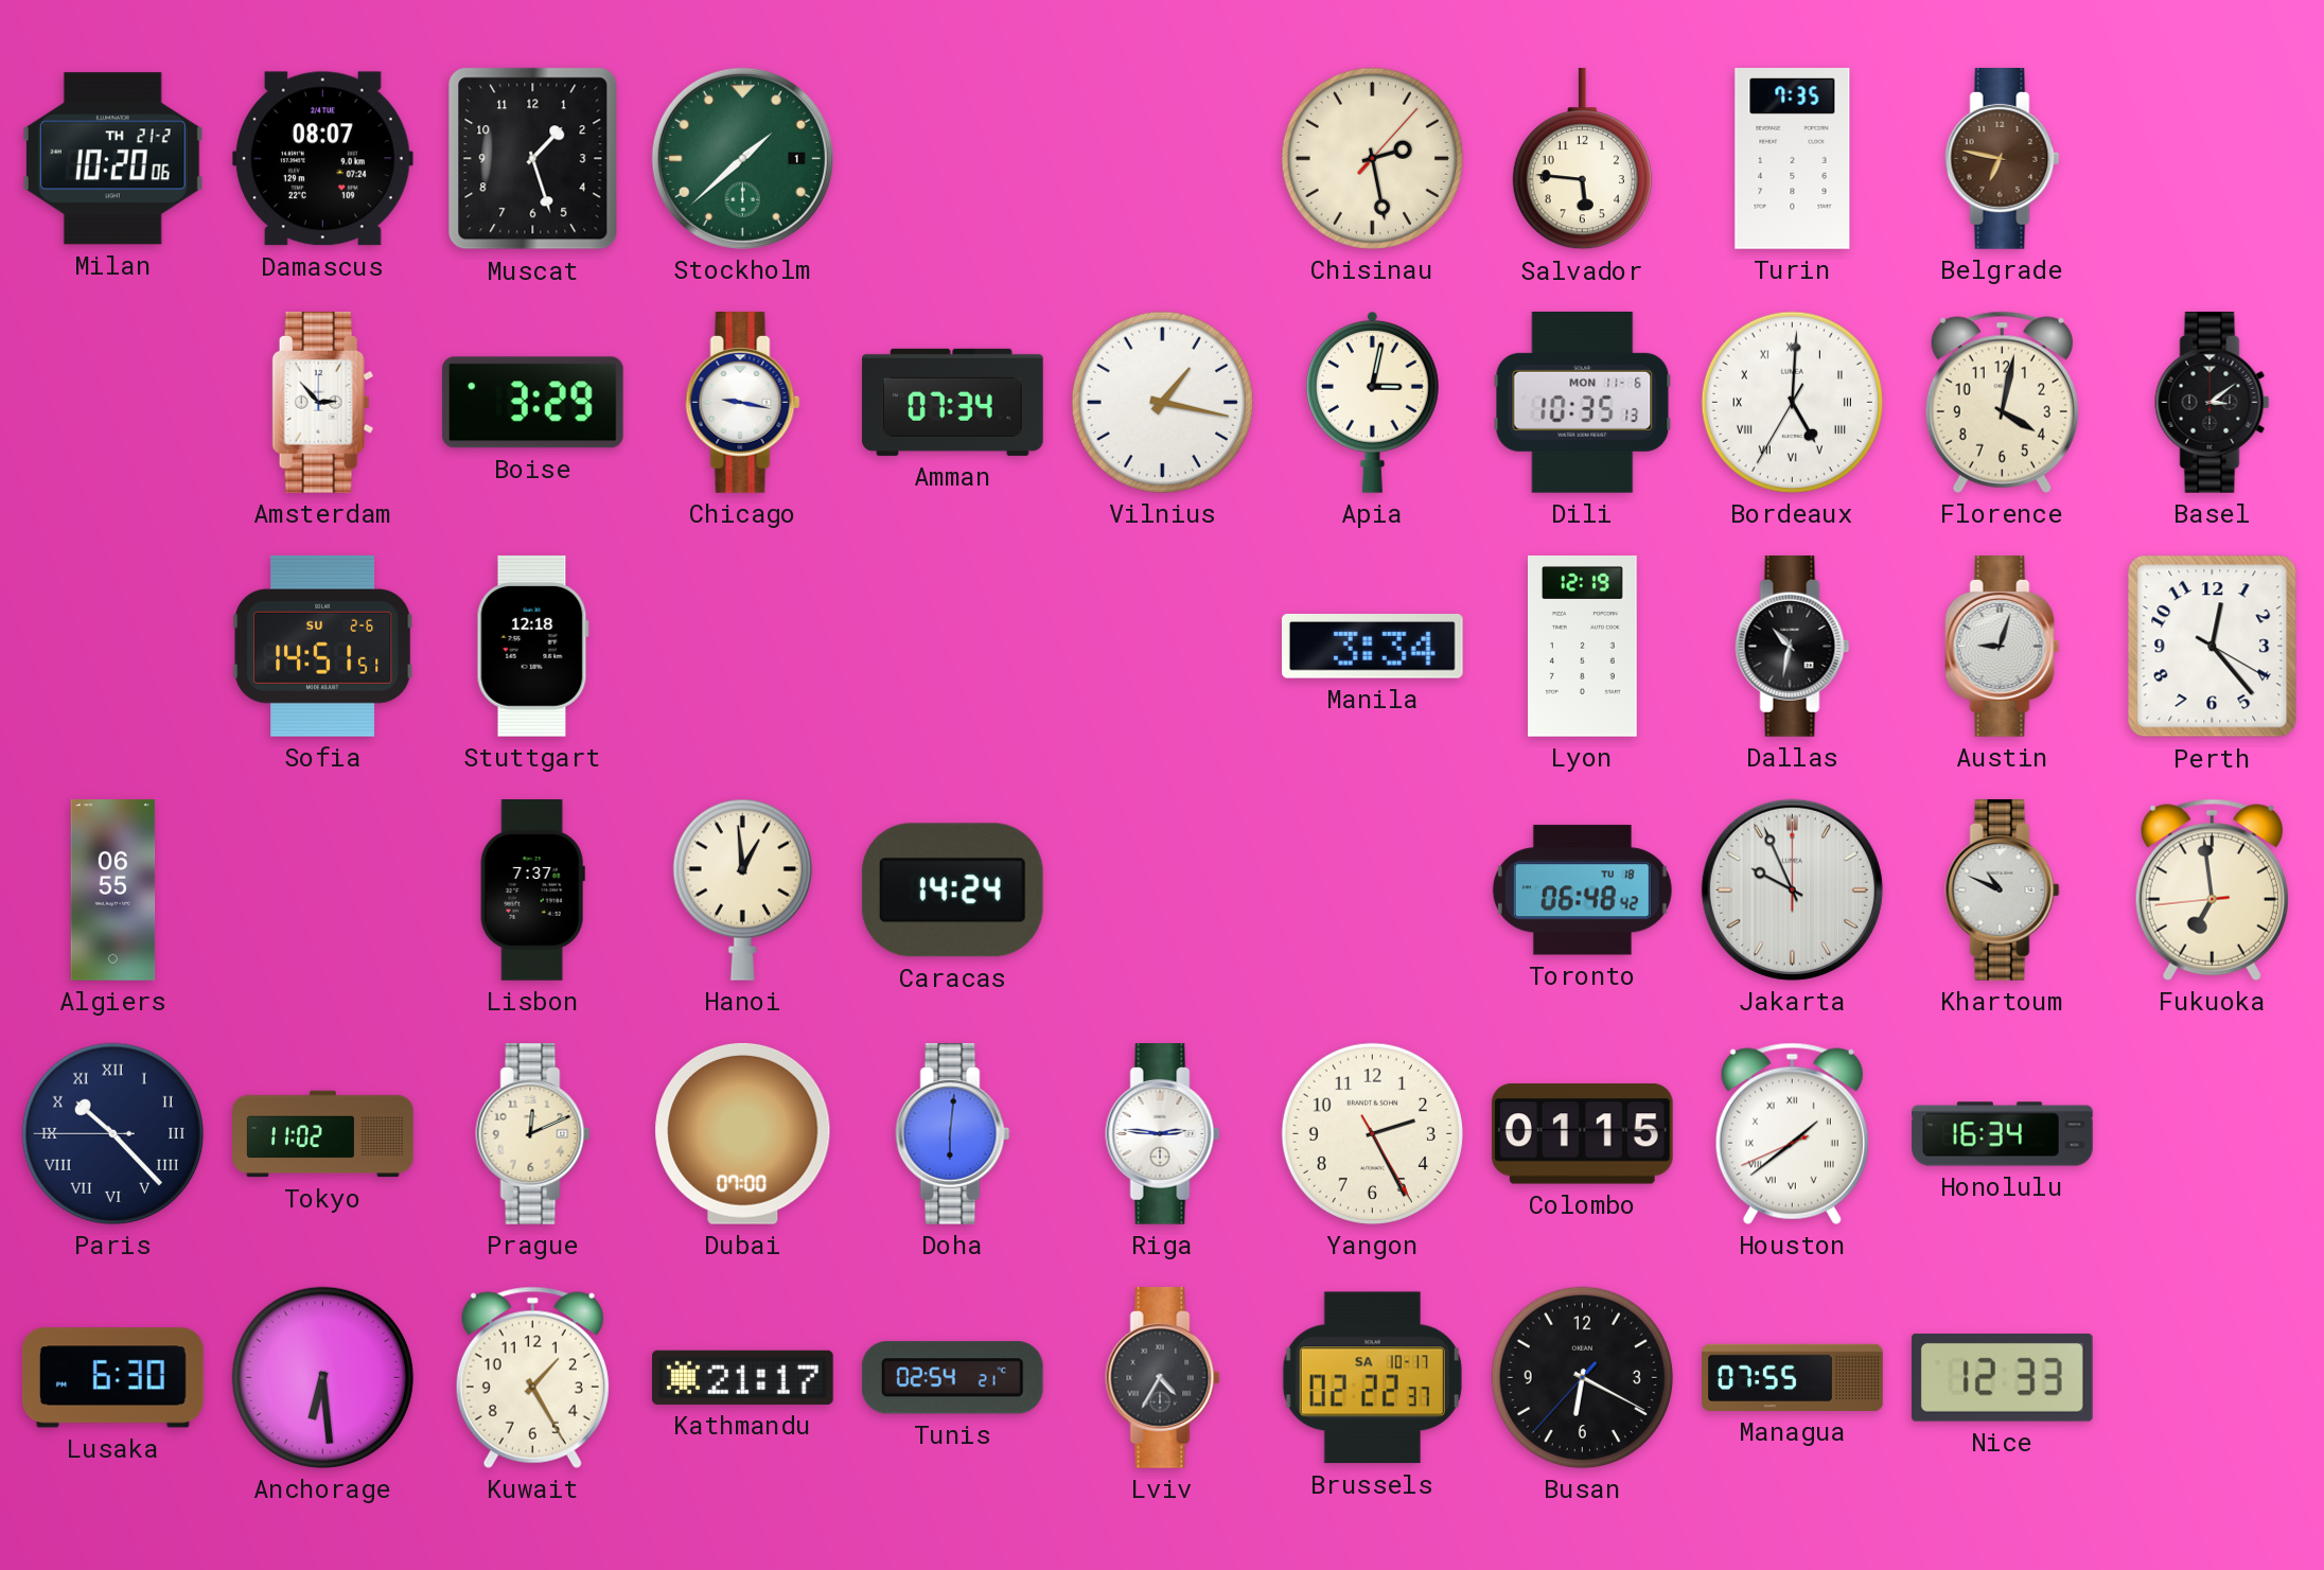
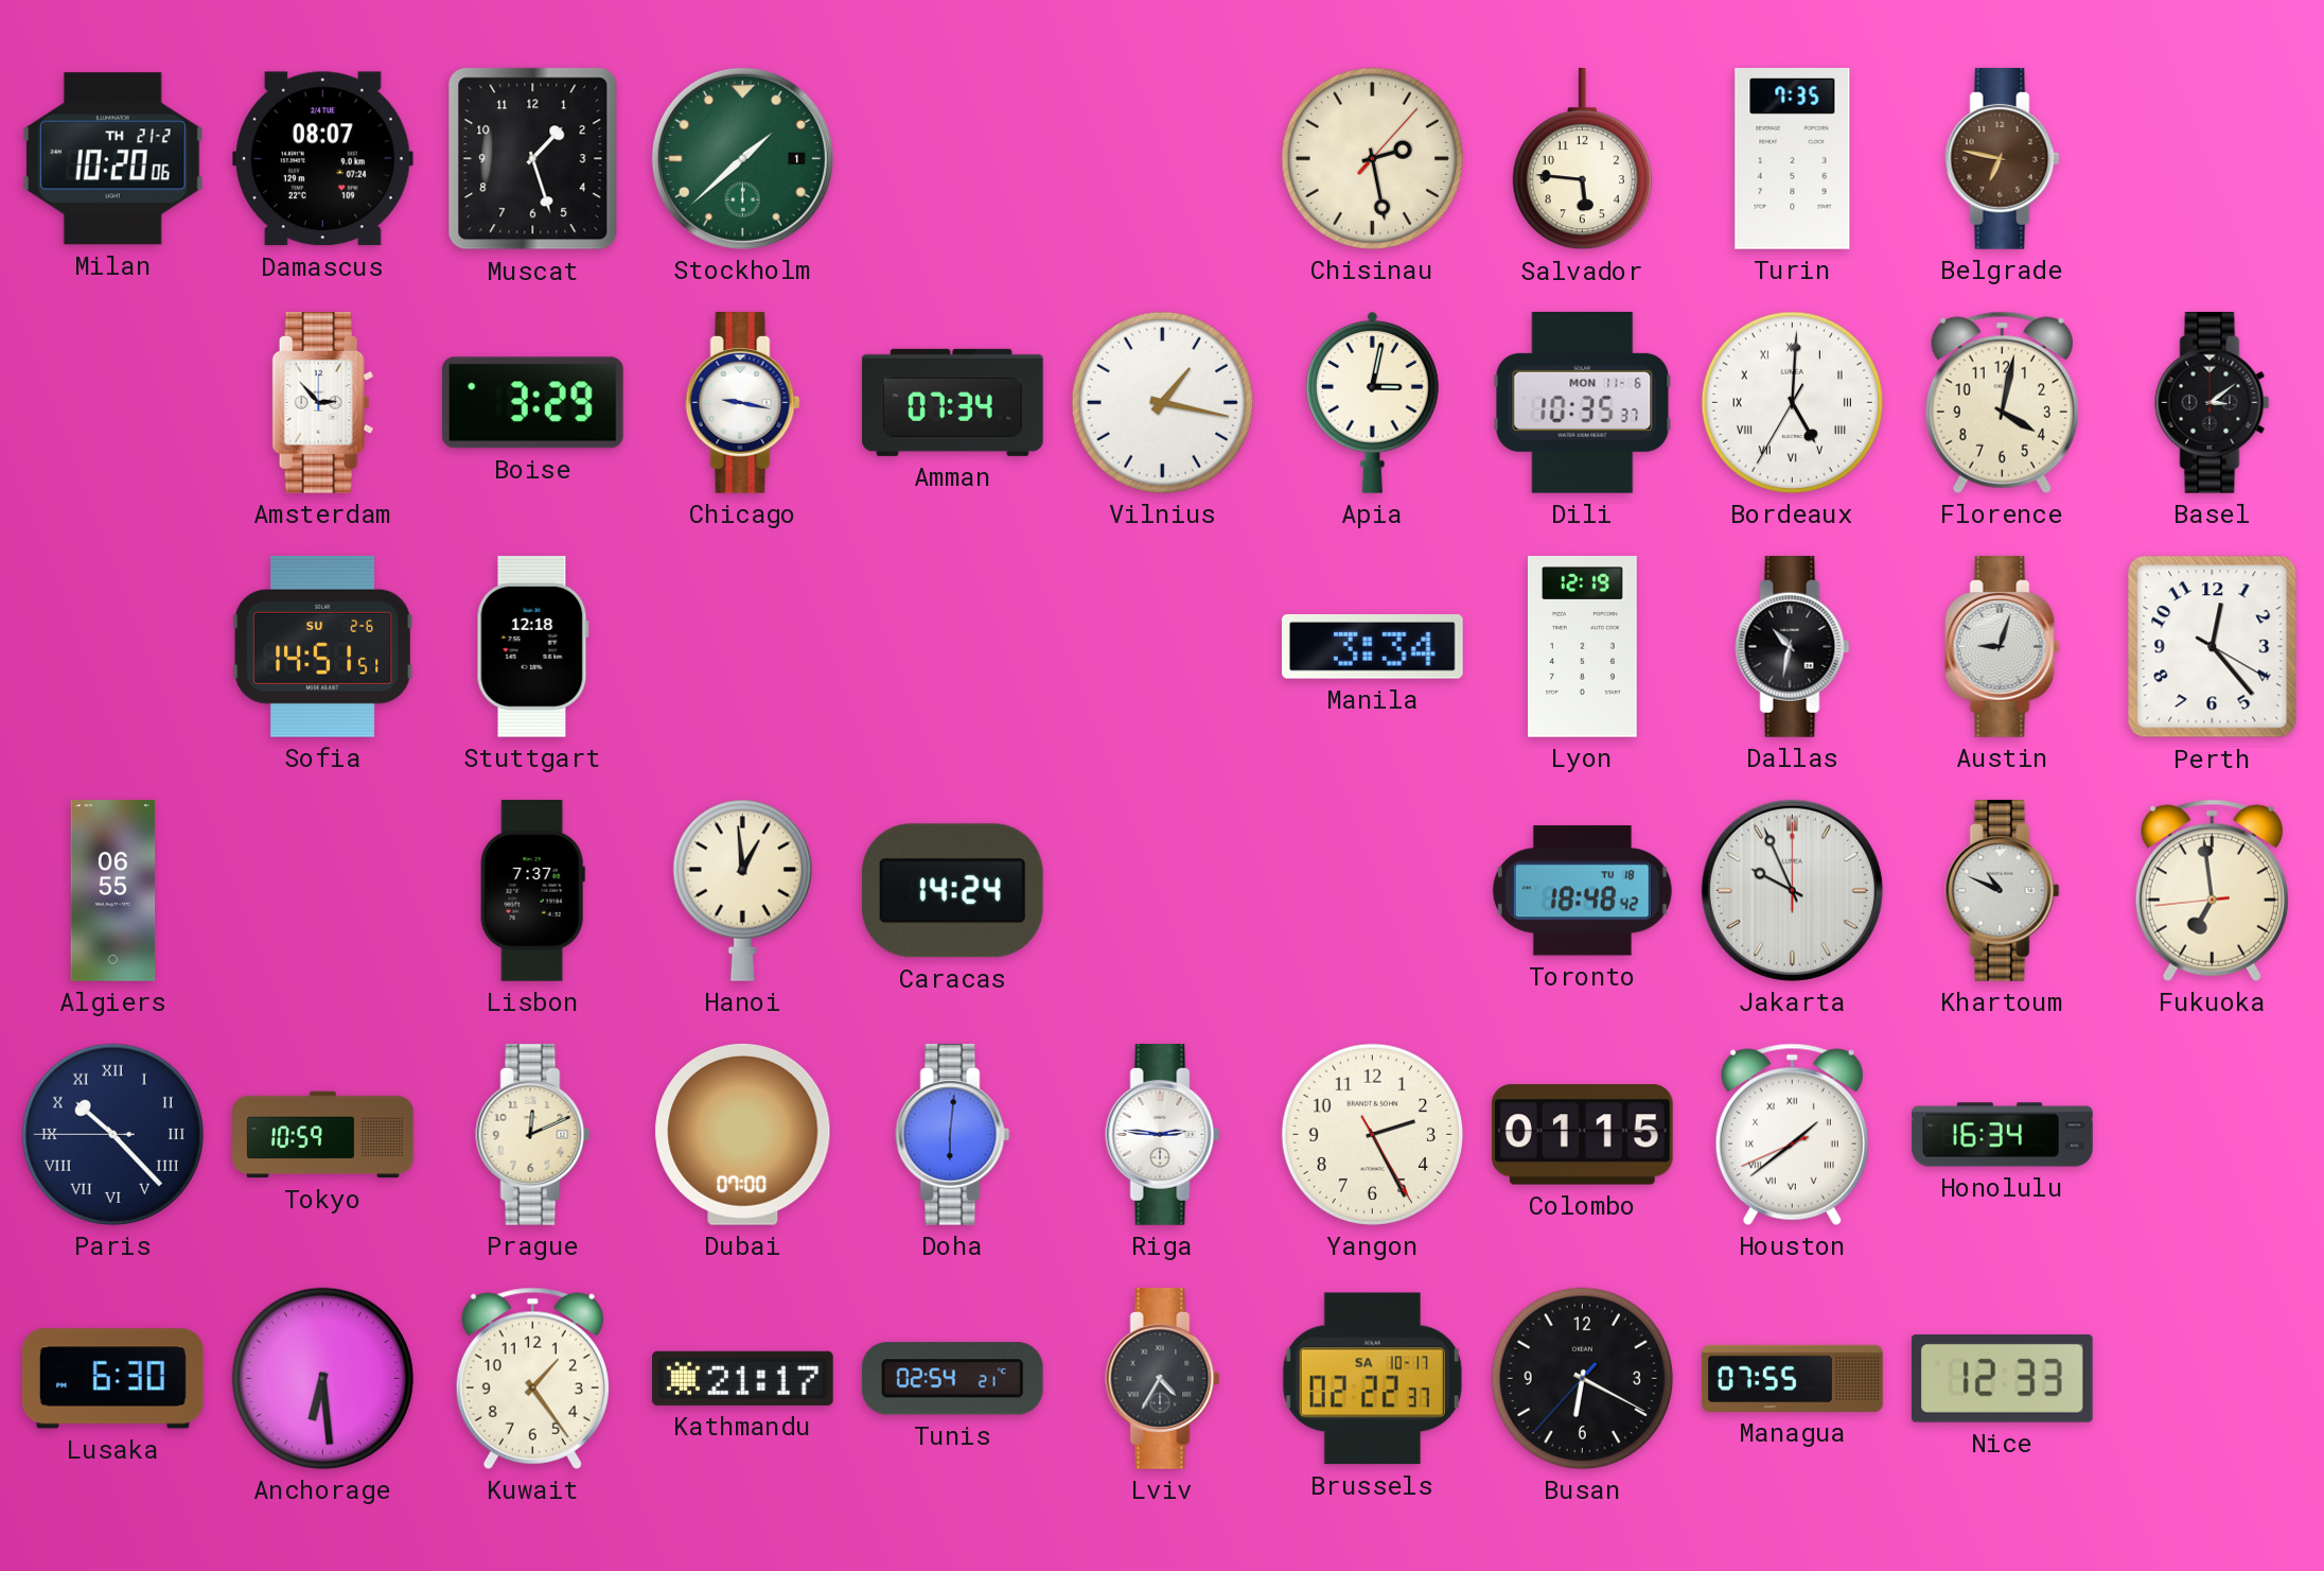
Dili: 10:35:13 -> 10:35:37 (1583, 402)
Toronto: 06:48 -> 18:48 (1582, 891)
Tokyo: 11:02 -> 10:59 (323, 1135)
Kuwait: 1:25 -> 1:24 (532, 1378)
